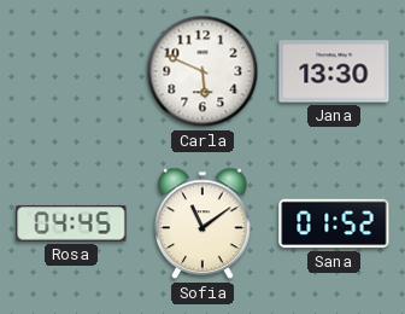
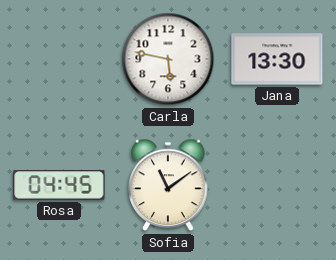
Carla: 5:49 -> 5:47 (168, 59)
Sana: 01:52 -> none (334, 223)
